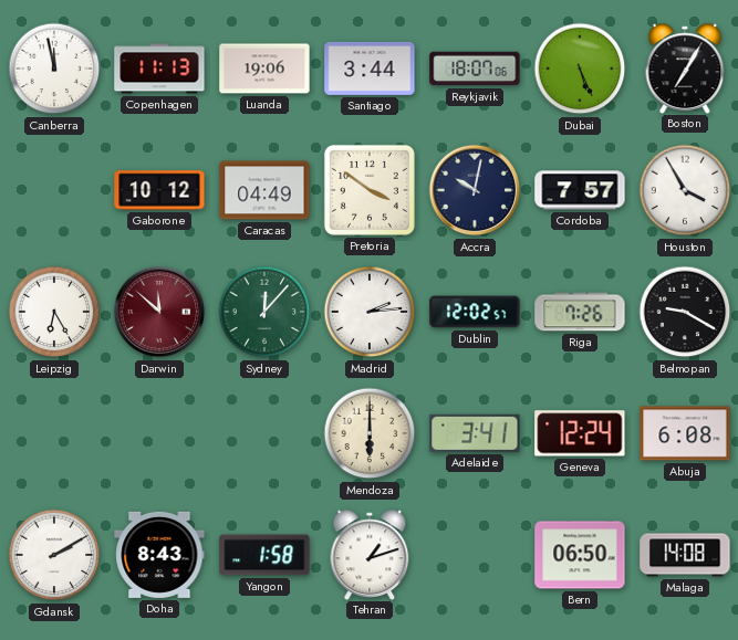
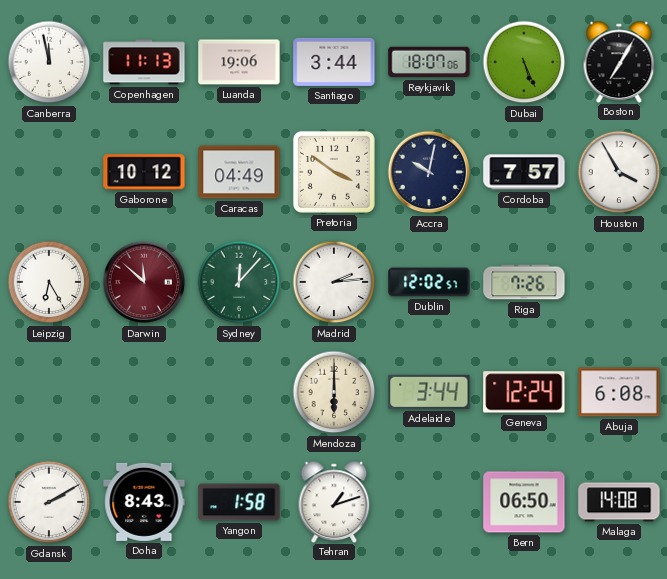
Belmopan: 9:20 -> none (685, 312)
Adelaide: 3:41 -> 3:44 (429, 392)
